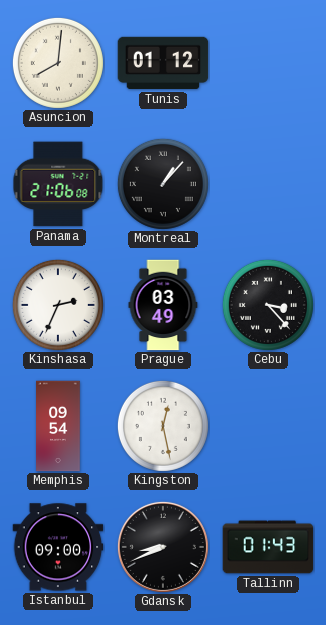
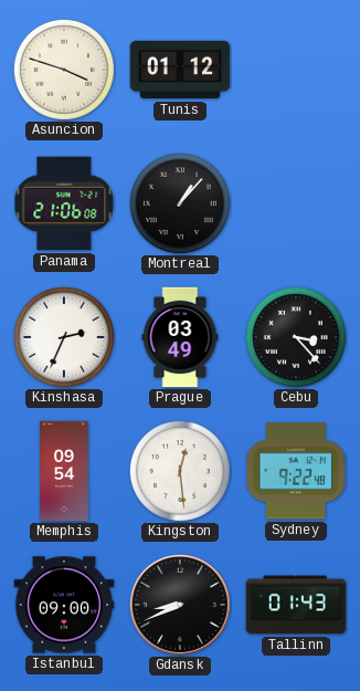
Asuncion: 8:01 -> 3:48 (64, 70)
Kingston: 12:28 -> 12:29 (180, 471)
Sydney: none -> 9:22 (296, 471)
